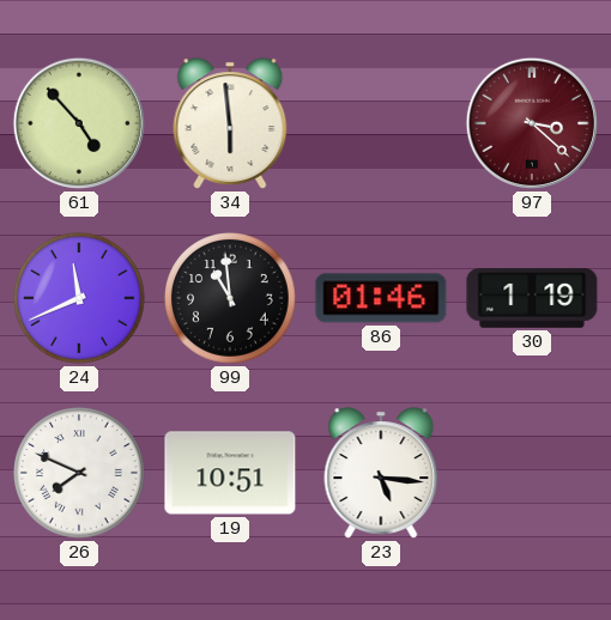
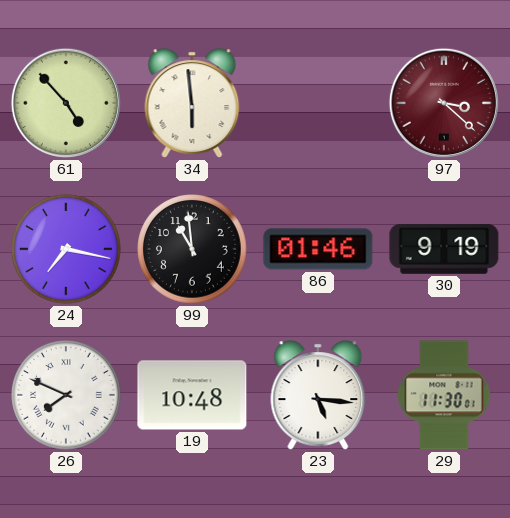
24: 11:41 -> 7:17 (67, 250)
30: 1:19 -> 9:19 (444, 249)
19: 10:51 -> 10:48 (192, 395)
29: none -> 11:30 (444, 395)
